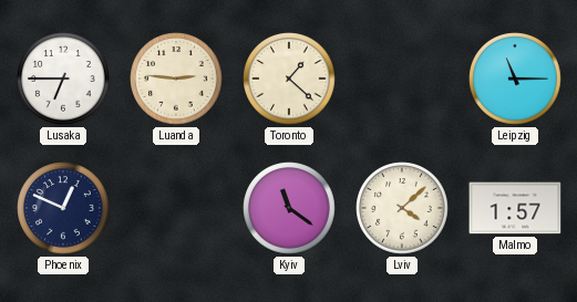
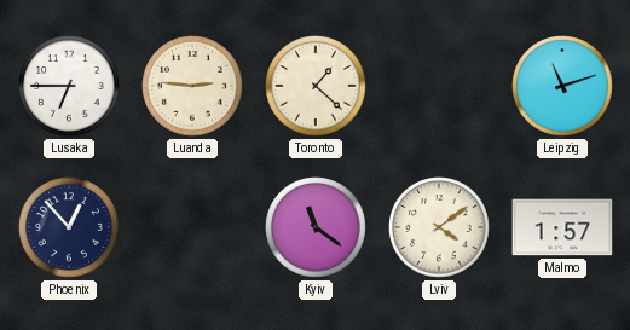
Leipzig: 11:15 -> 11:12 (562, 86)
Phoenix: 12:49 -> 12:53 (69, 227)
Lviv: 4:08 -> 4:09 (439, 227)
